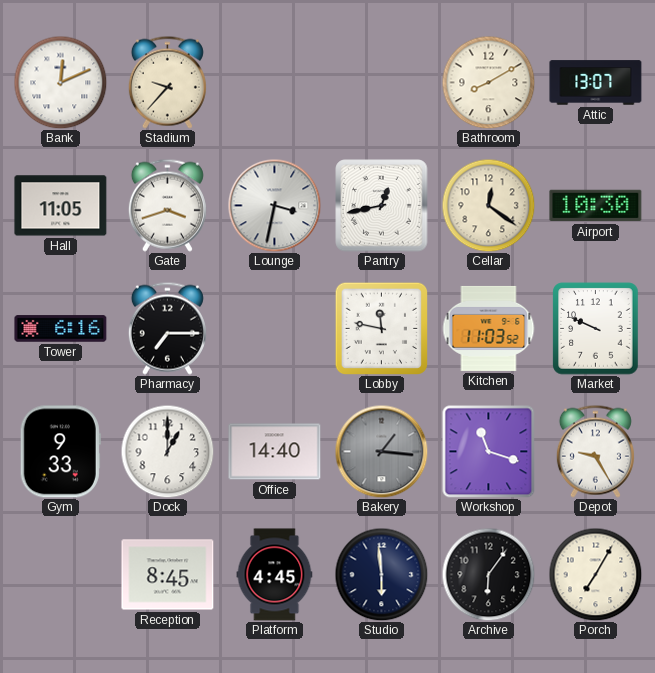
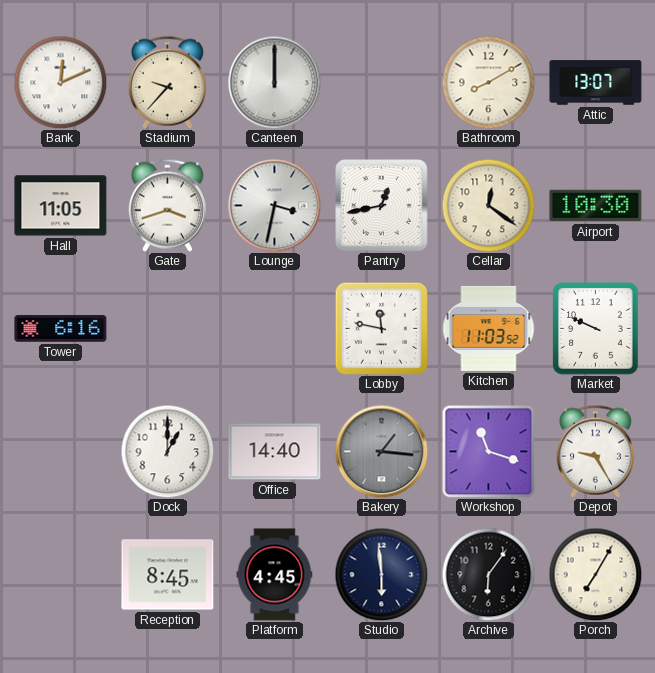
Canteen: none -> 12:00 (274, 82)
Pharmacy: 7:15 -> none (167, 328)
Gym: 9:33 -> none (60, 452)
